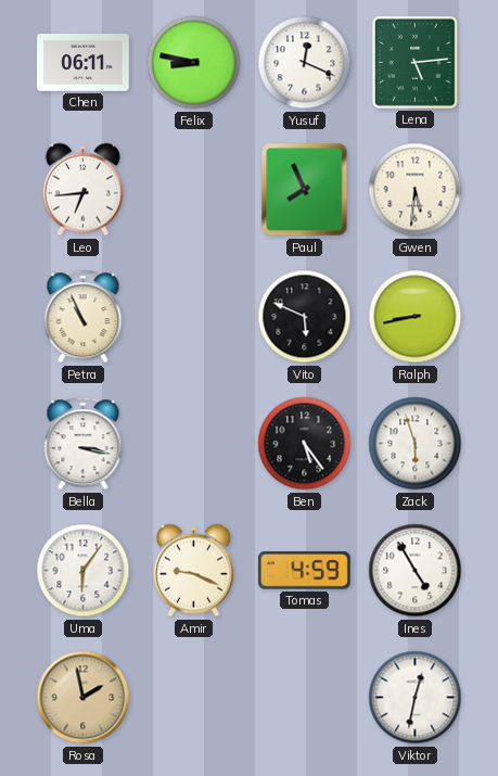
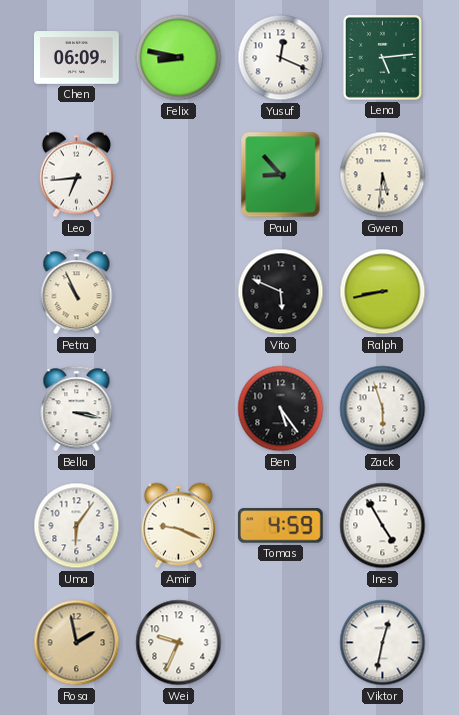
Chen: 06:11 -> 06:09 (77, 58)
Paul: 7:56 -> 8:53 (281, 175)
Wei: none -> 9:34 (179, 643)
